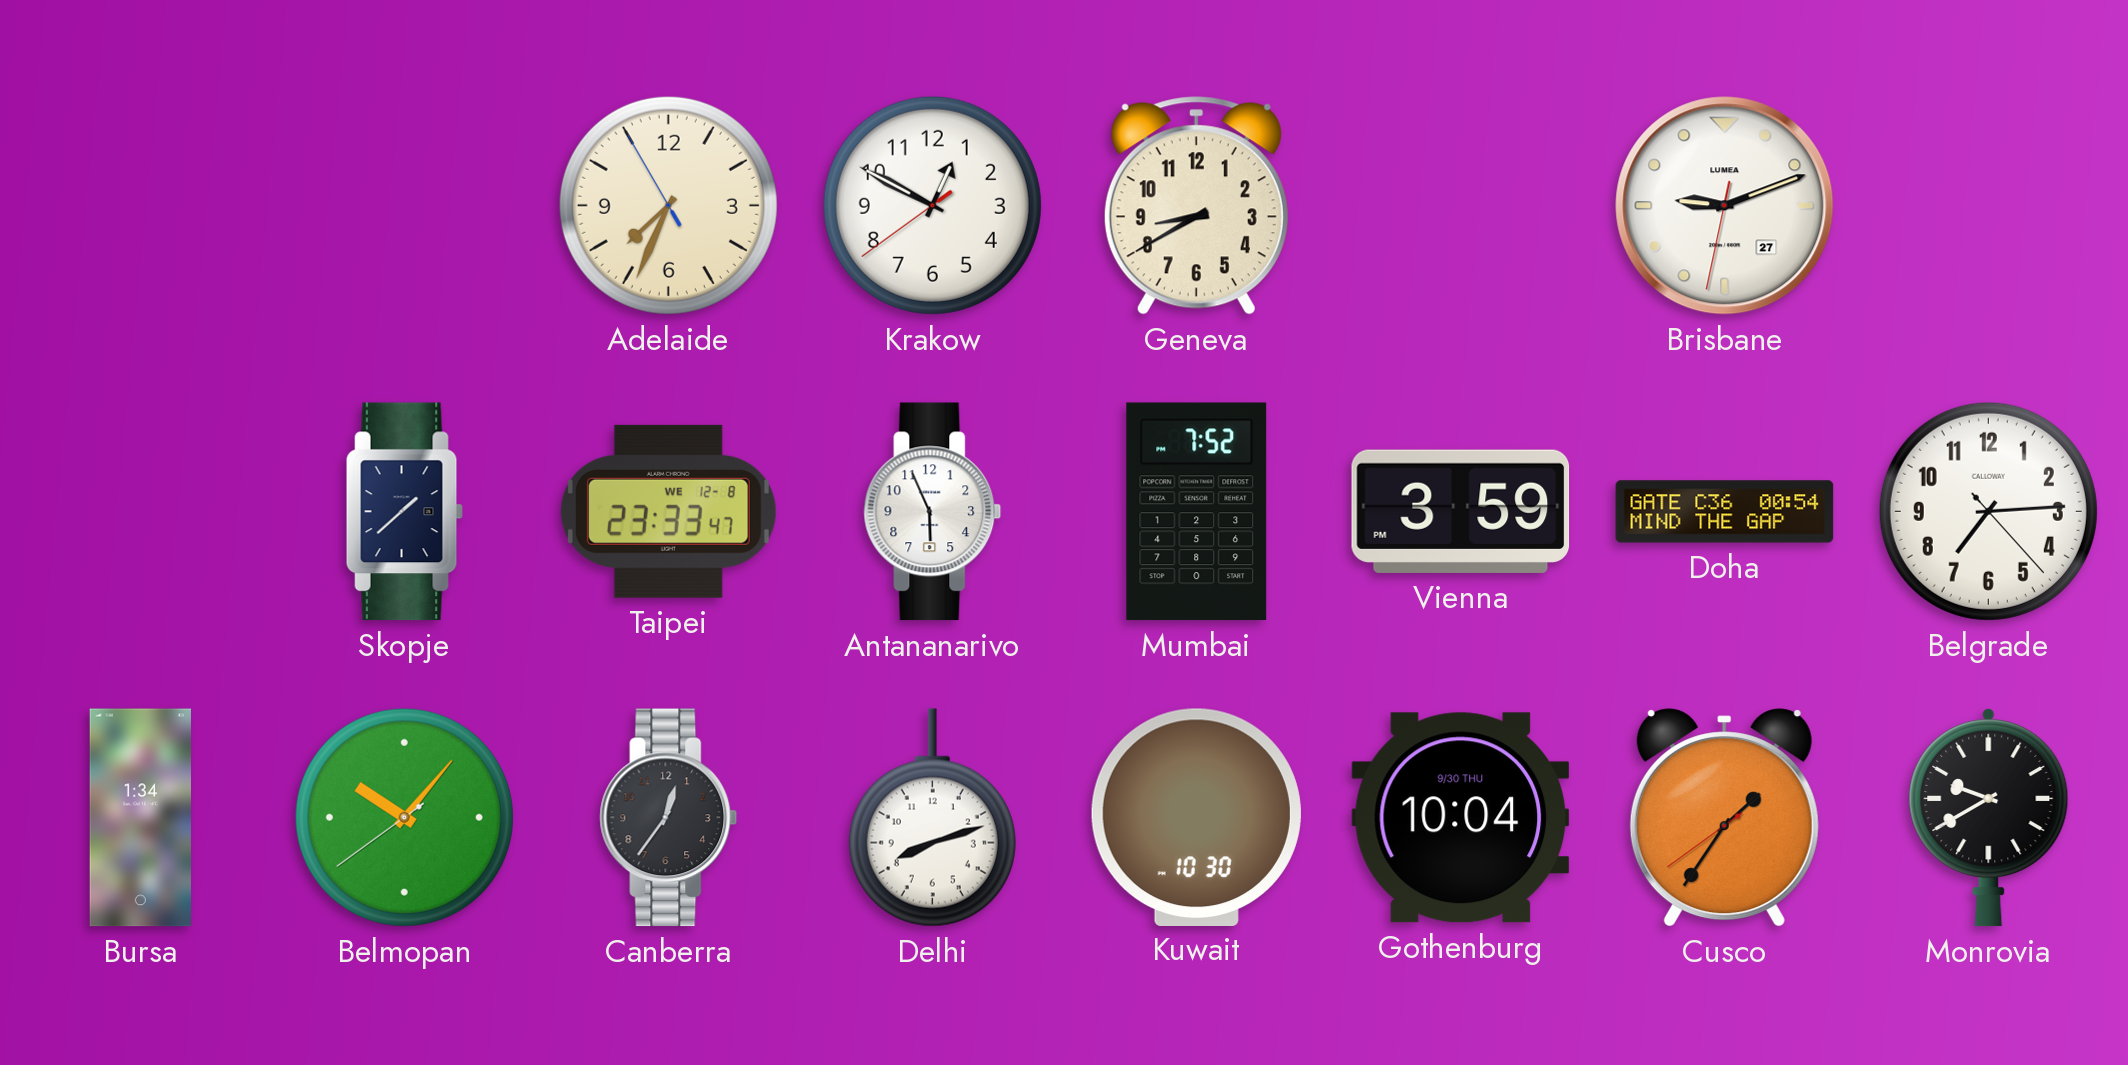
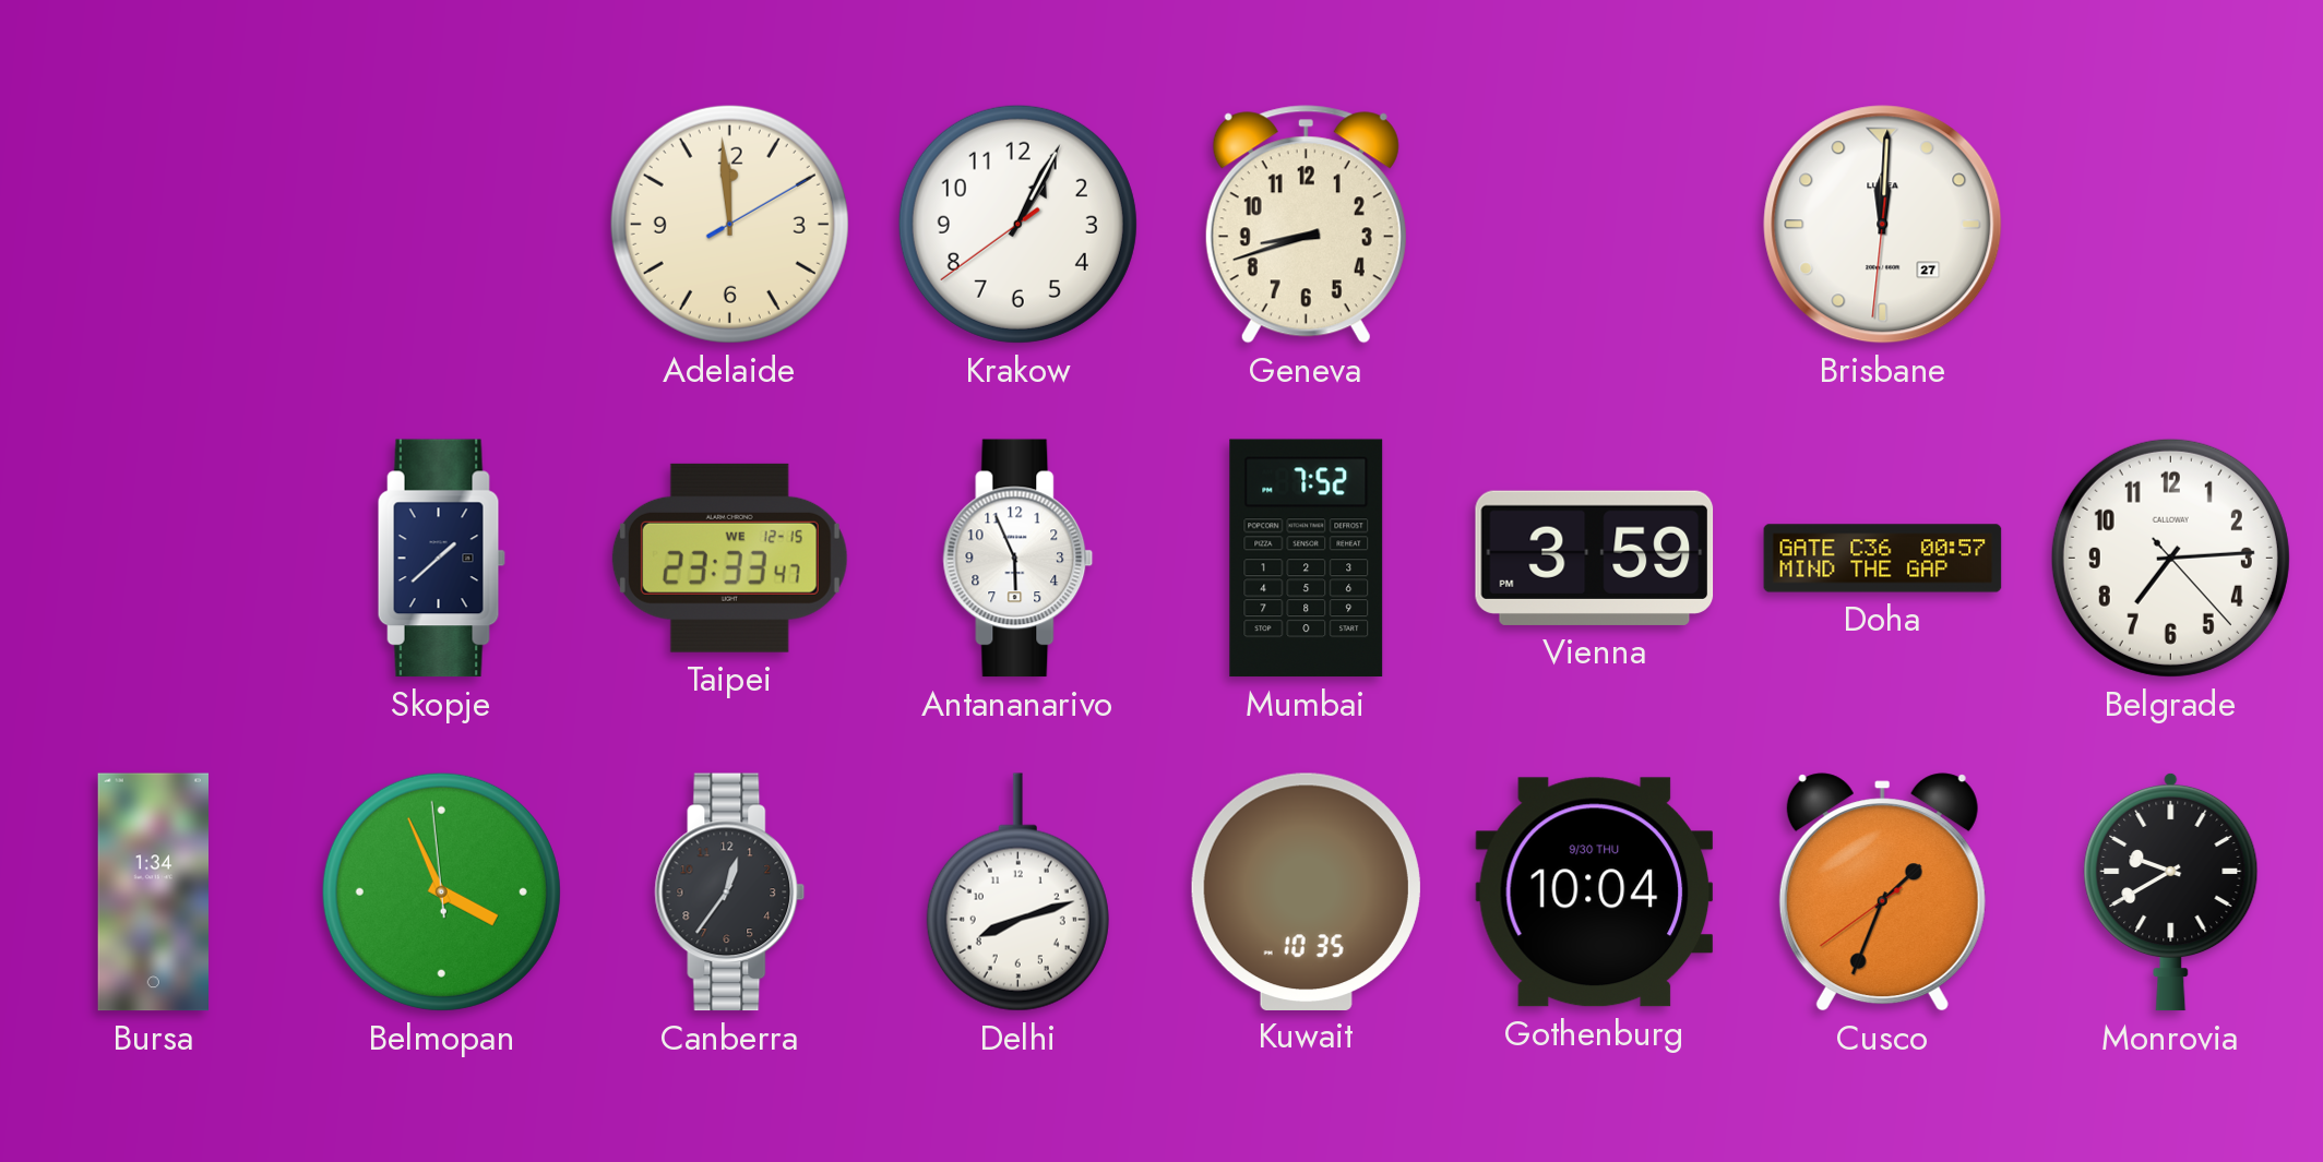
Adelaide: 7:33 -> 11:59 (729, 224)
Krakow: 12:49 -> 1:04 (1017, 224)
Geneva: 8:40 -> 8:42 (1306, 225)
Brisbane: 9:11 -> 12:00 (1883, 225)
Taipei date: WE 12-8 -> WE 12-15 (729, 558)
Doha: 00:54 -> 00:57 (1883, 559)
Belmopan: 10:06 -> 3:55 (441, 891)
Kuwait: 10:30 -> 10:35 (1306, 891)
Cusco: 1:35 -> 1:33 (1882, 893)
